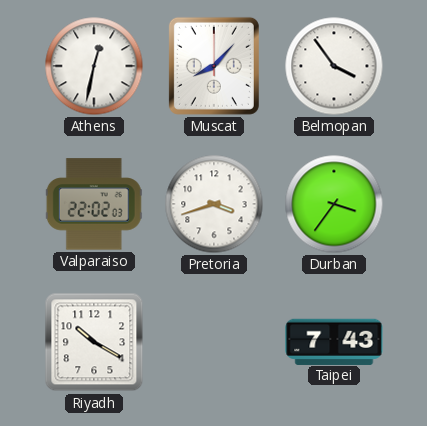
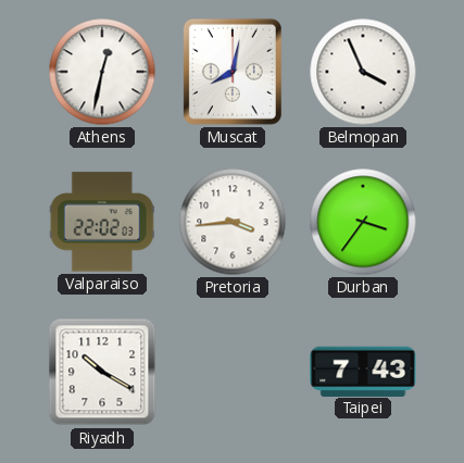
Muscat: 8:07 -> 8:02 (233, 72)
Belmopan: 3:54 -> 3:56 (363, 72)
Pretoria: 3:42 -> 3:44 (233, 222)
